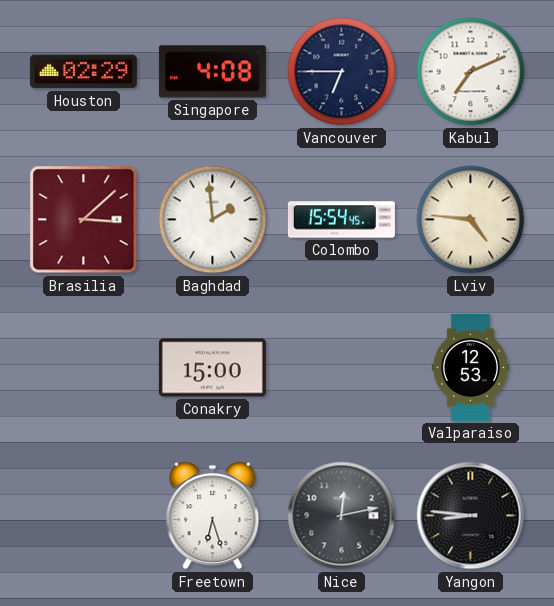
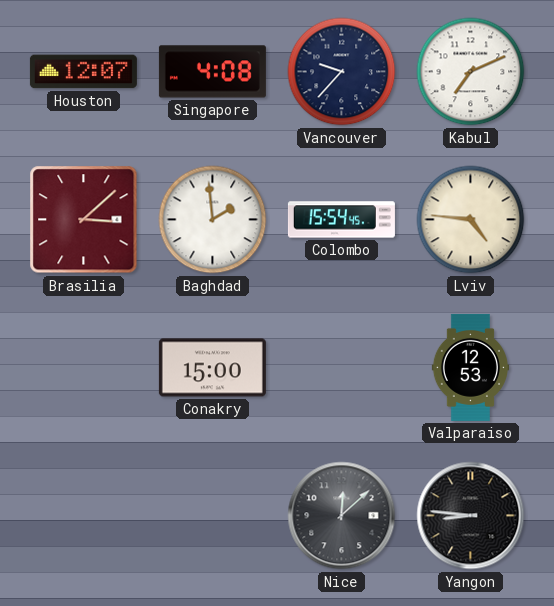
Houston: 02:29 -> 12:07 (83, 72)
Vancouver: 6:45 -> 9:37 (342, 72)
Freetown: 6:27 -> none (213, 516)
Nice: 12:13 -> 12:08 (342, 516)
